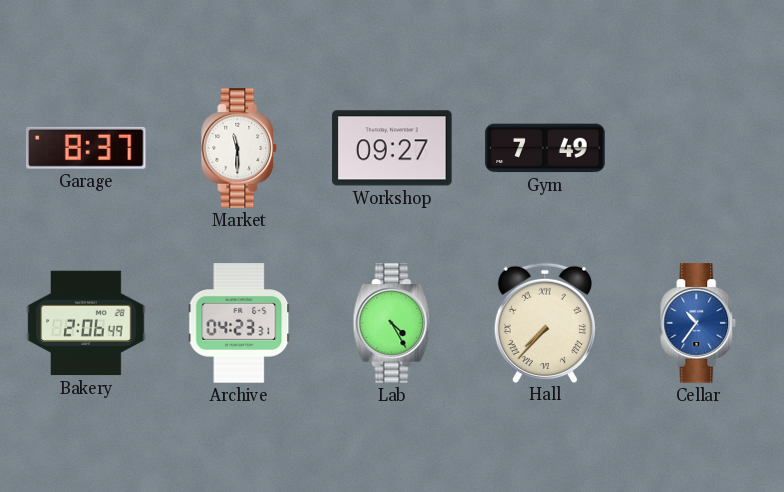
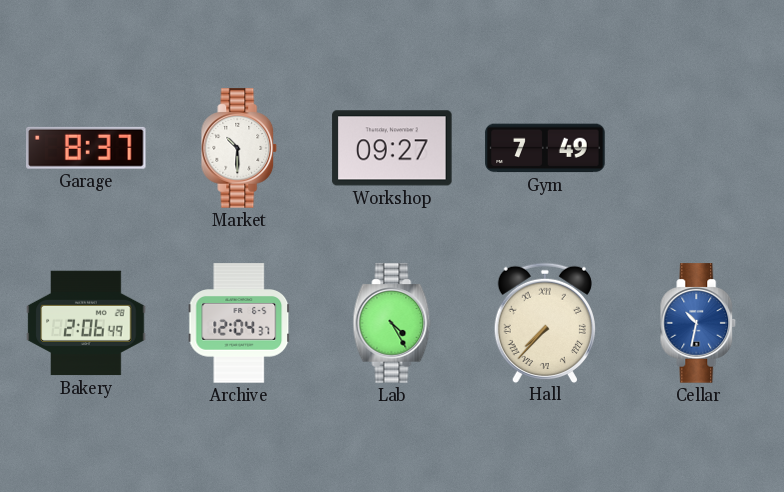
Market: 11:30 -> 10:30 (239, 148)
Archive: 04:23 -> 12:04 (239, 323)
Cellar: 10:36 -> 10:32 (698, 323)
